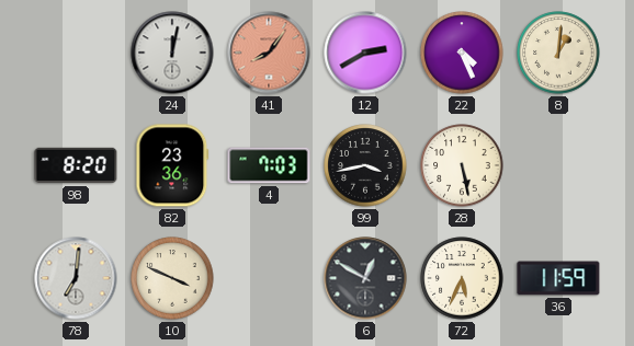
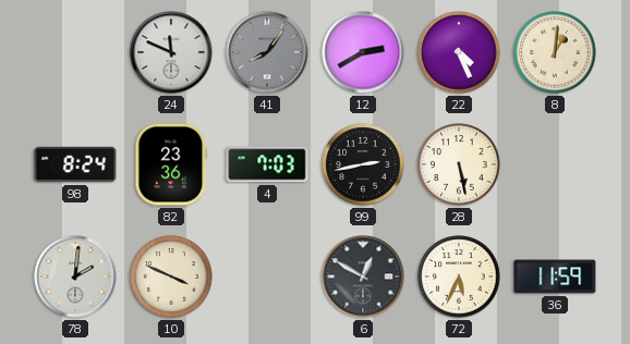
24: 12:02 -> 11:49 (171, 52)
41 dial: salmon -> grey (267, 52)
98: 8:20 -> 8:24 (75, 164)
99: 3:43 -> 2:43 (363, 164)
78: 7:01 -> 2:01 (75, 277)
